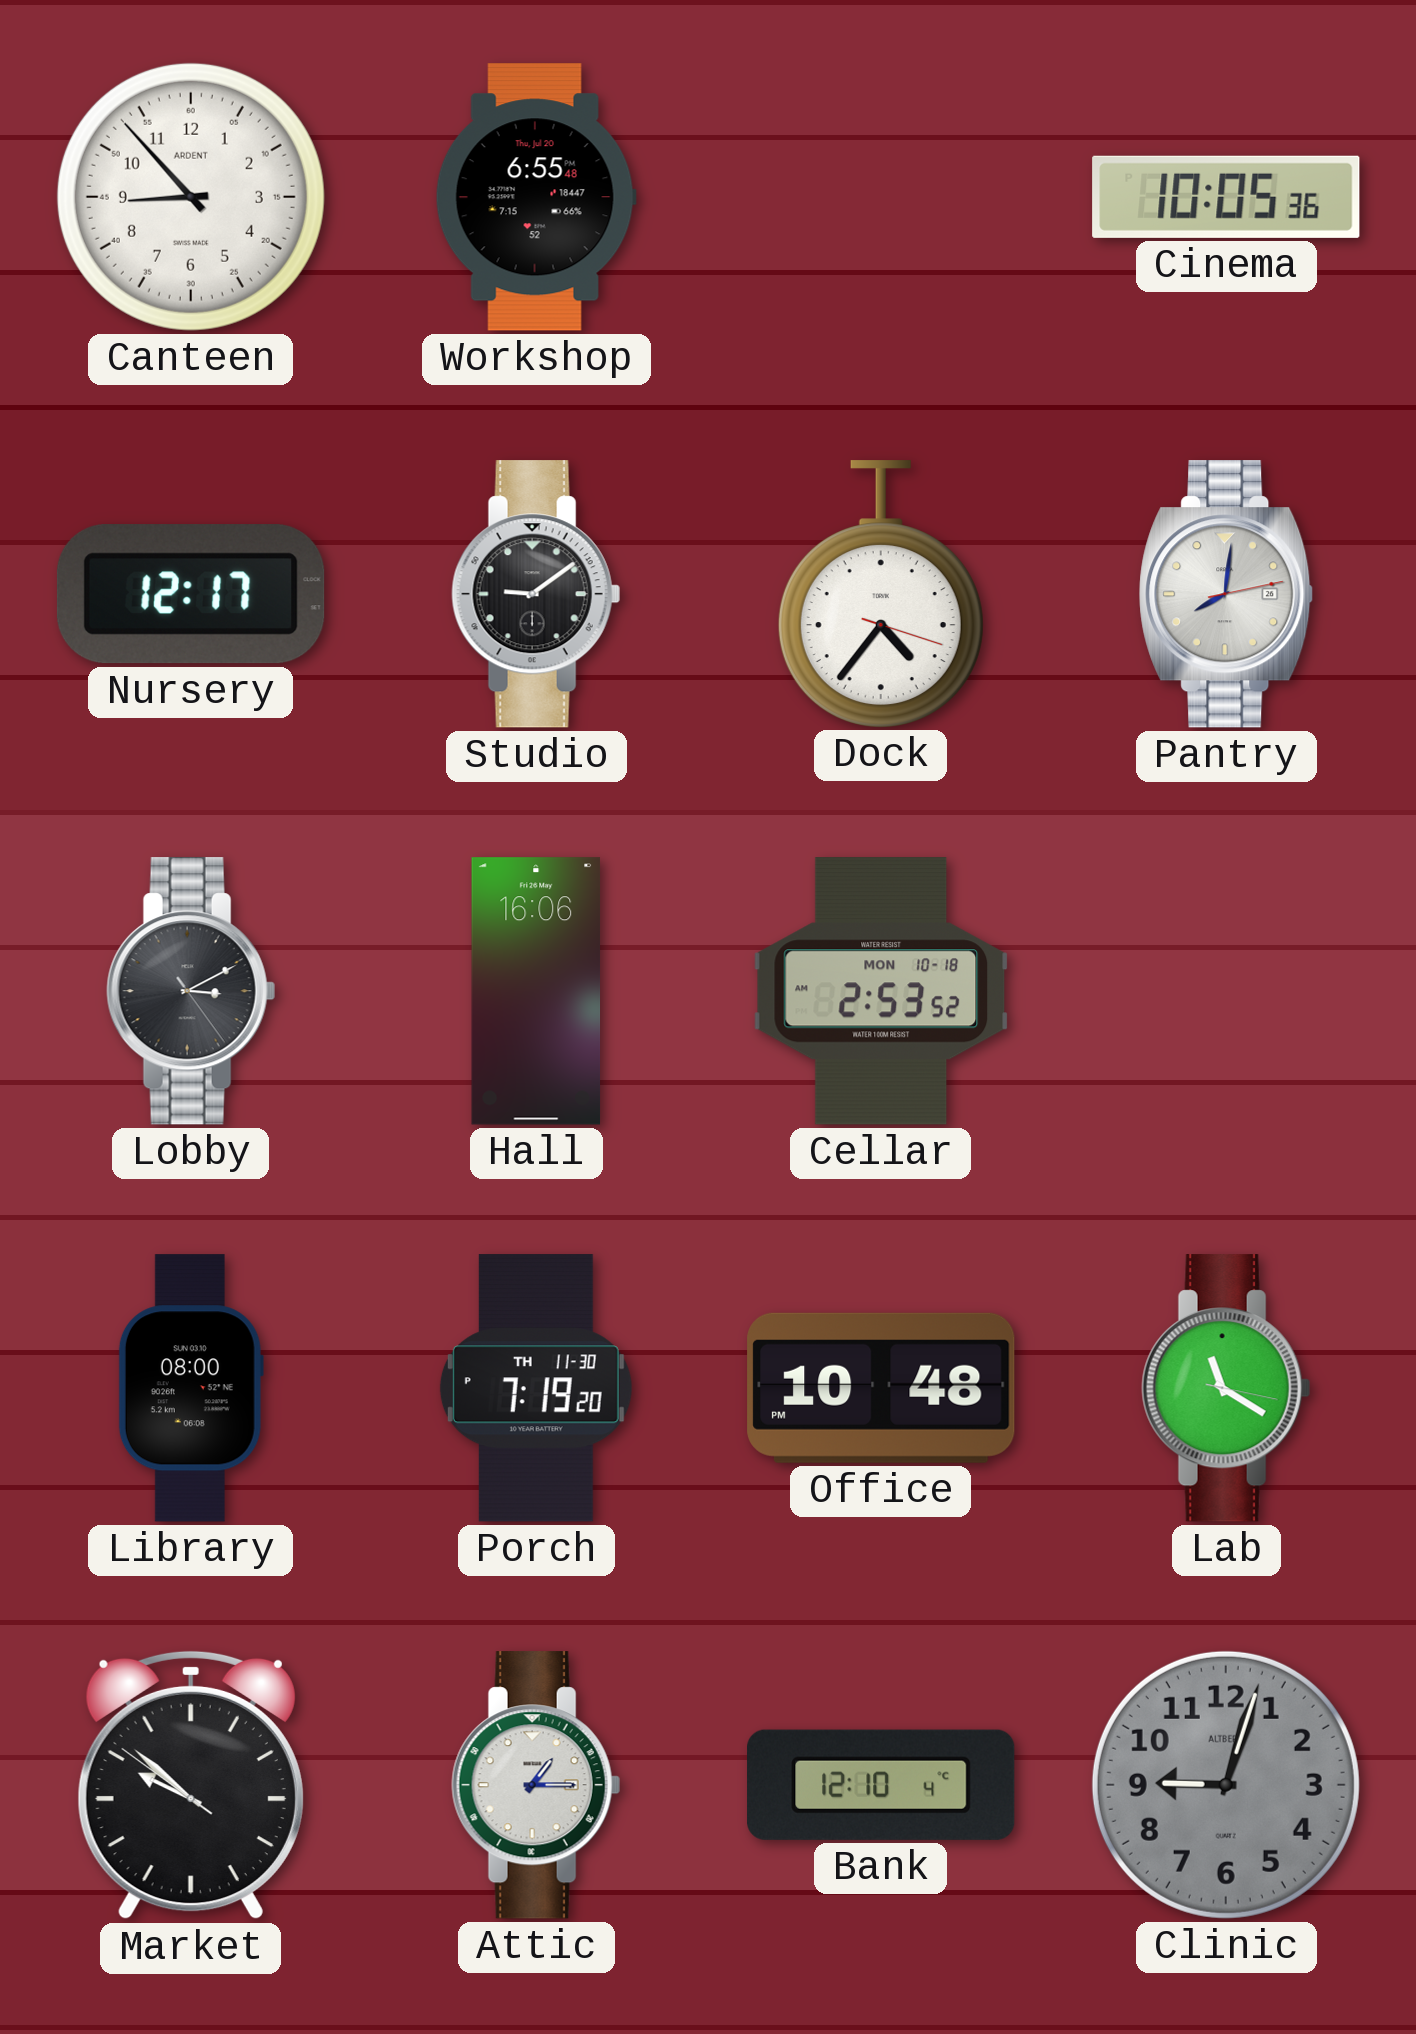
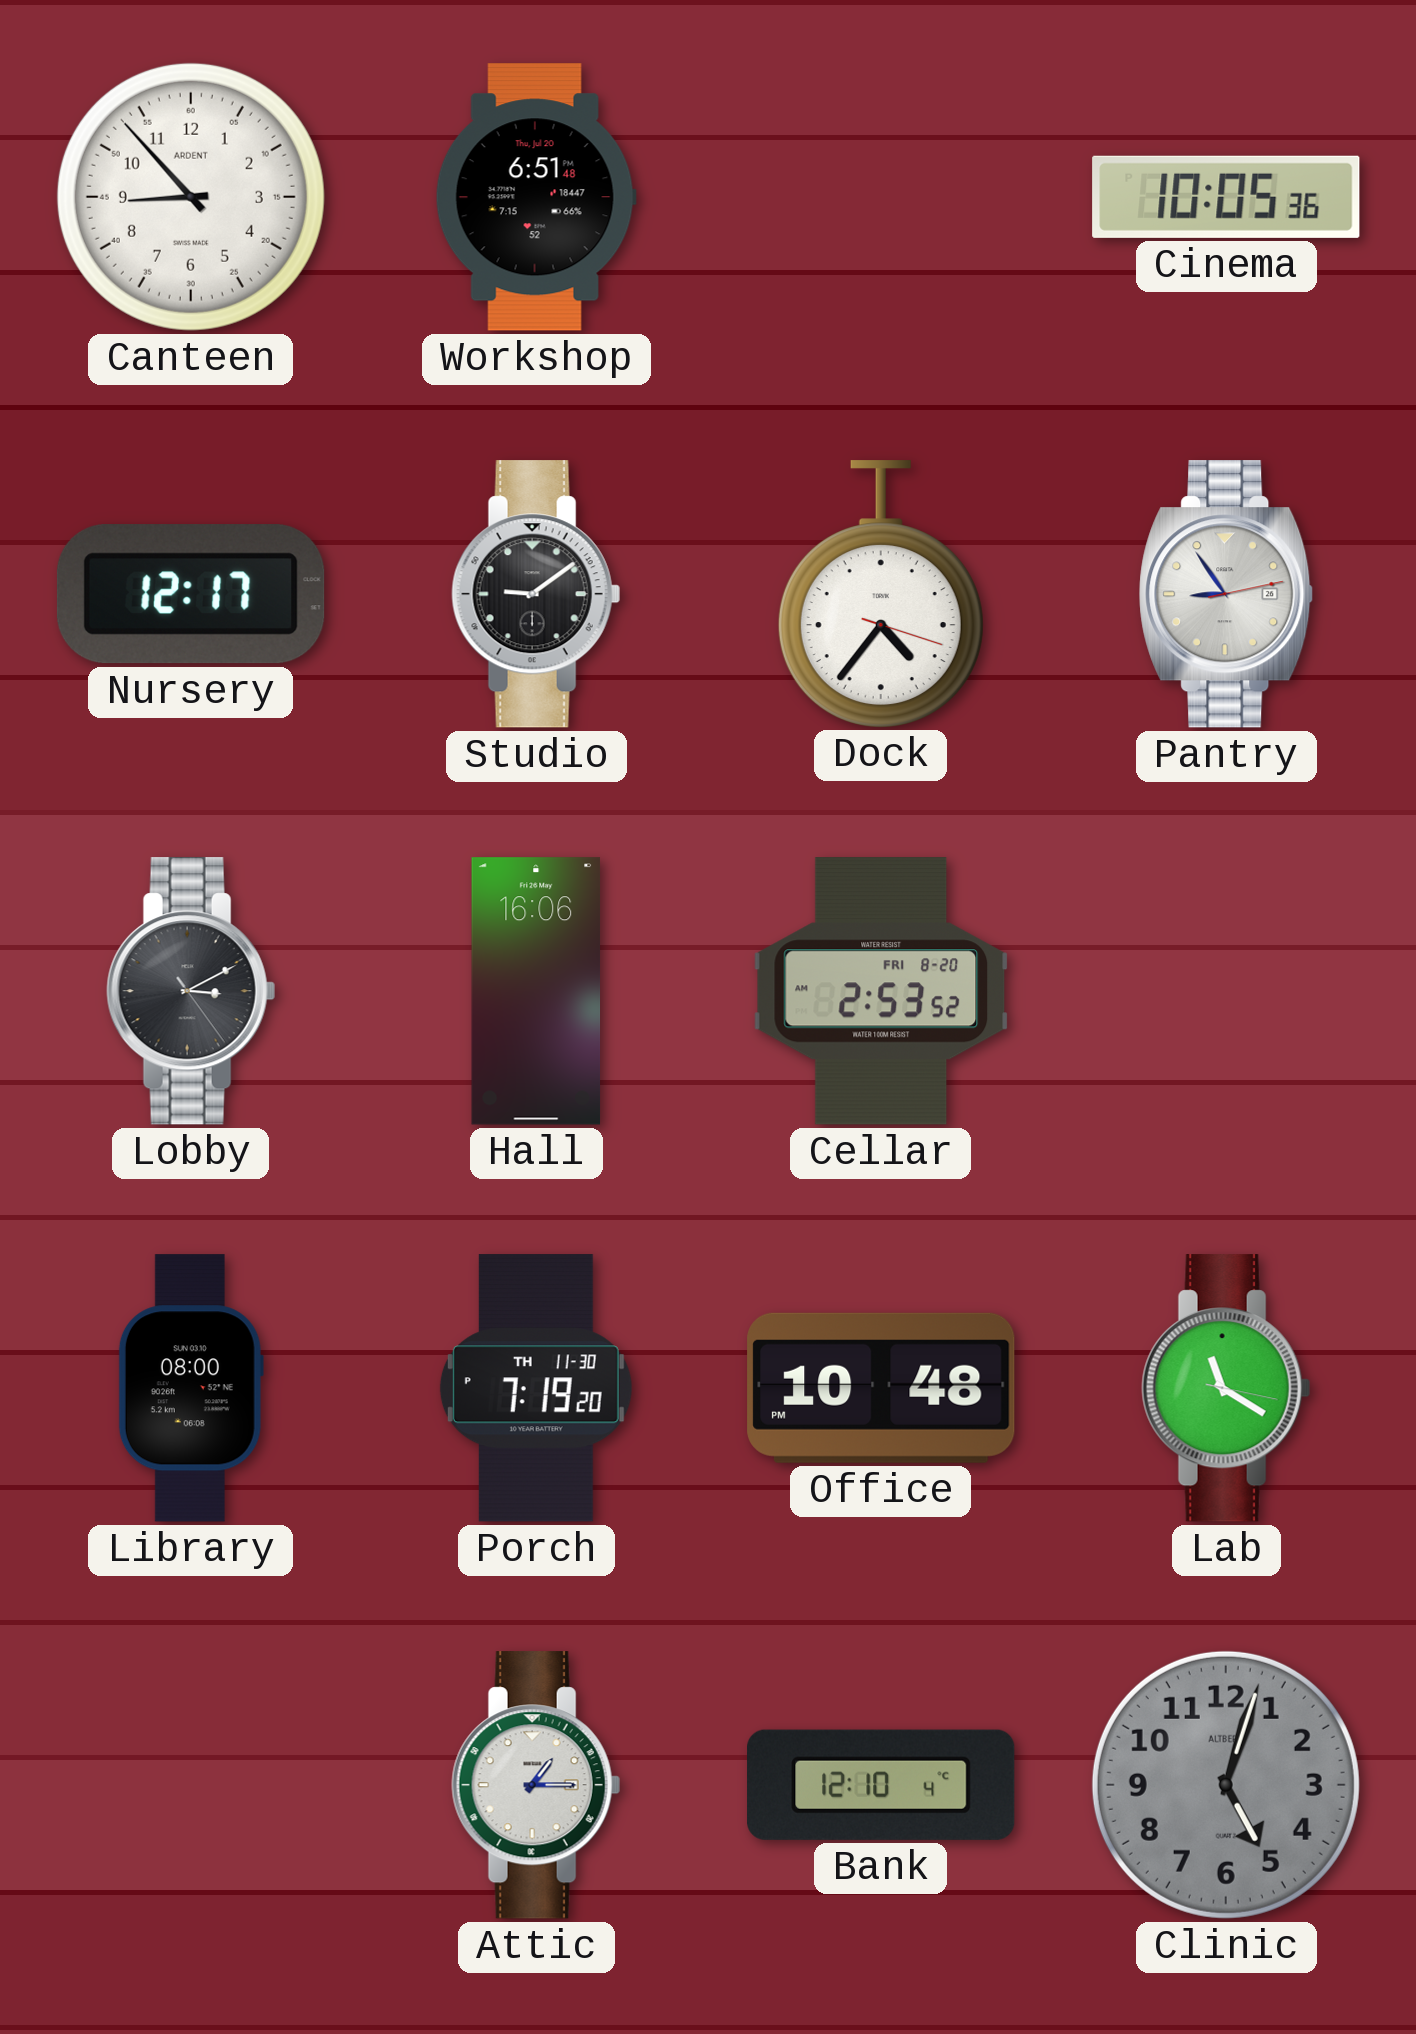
Workshop: 6:55 -> 6:51 (536, 197)
Pantry: 8:01 -> 8:54 (1226, 594)
Cellar date: MON 10-18 -> FRI 8-20 (881, 991)
Market: 9:51 -> none (191, 1785)
Clinic: 9:03 -> 5:03 (1226, 1785)
